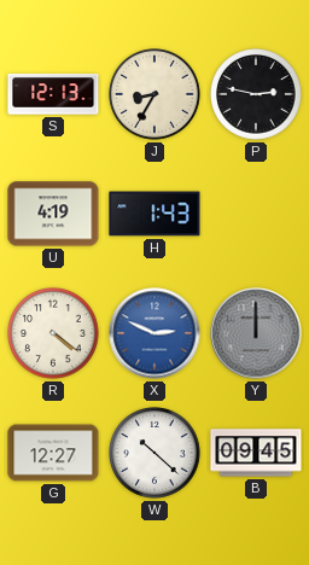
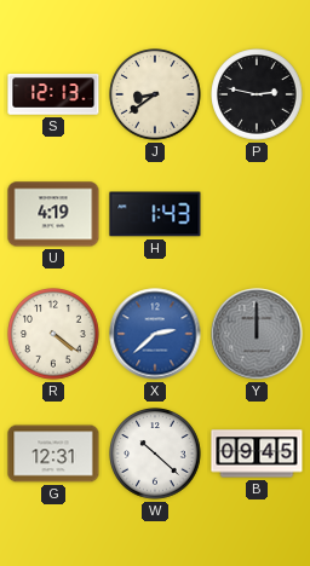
J: 8:35 -> 8:39 (155, 94)
X: 2:49 -> 2:38 (155, 334)
G: 12:27 -> 12:31 (53, 454)
